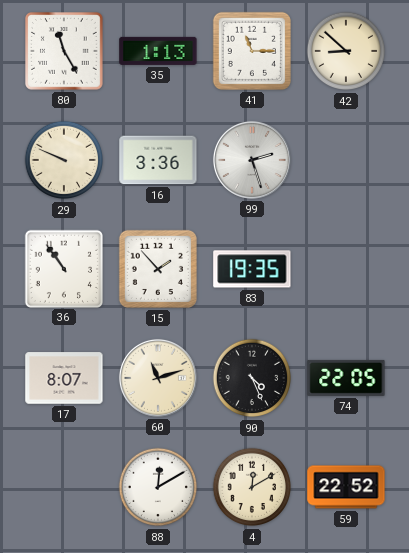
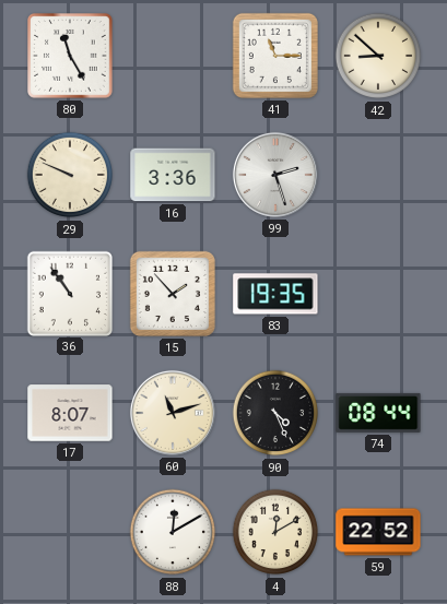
35: 1:13 -> none (158, 51)
74: 22:05 -> 08:44 (378, 413)
